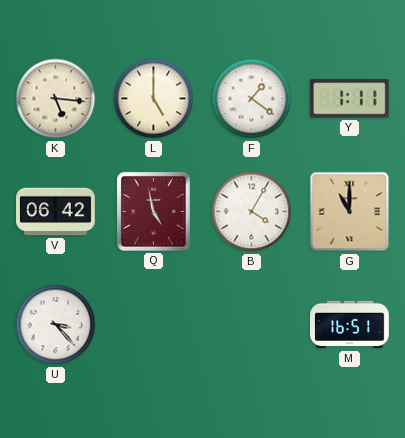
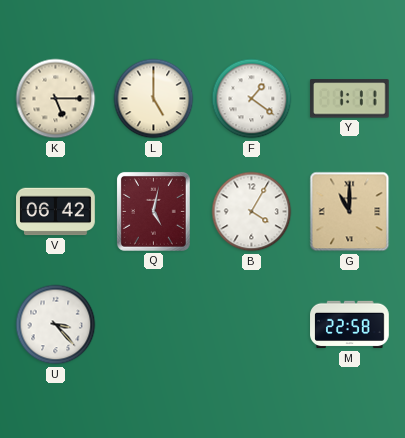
K: 5:16 -> 5:15 (56, 99)
Q: 4:58 -> 5:02 (153, 211)
M: 16:51 -> 22:58 (350, 325)
